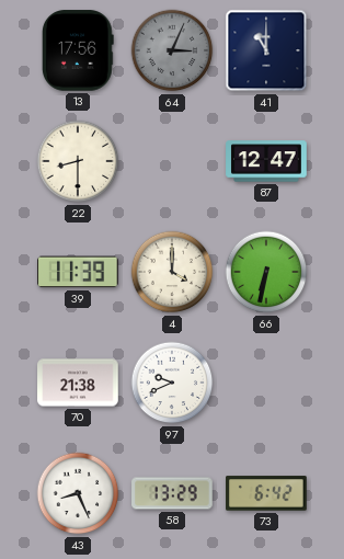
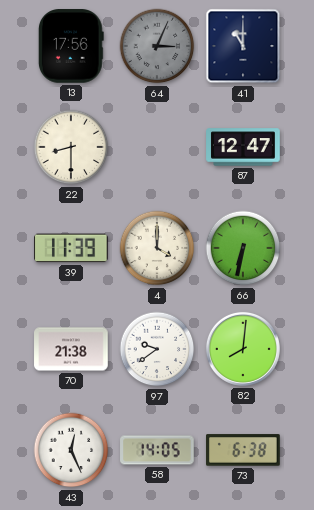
97: 9:41 -> 9:39 (157, 349)
82: none -> 8:01 (243, 349)
43: 8:26 -> 12:26 (71, 450)
58: 13:29 -> 14:05 (157, 450)
73: 6:42 -> 6:38 (243, 450)
